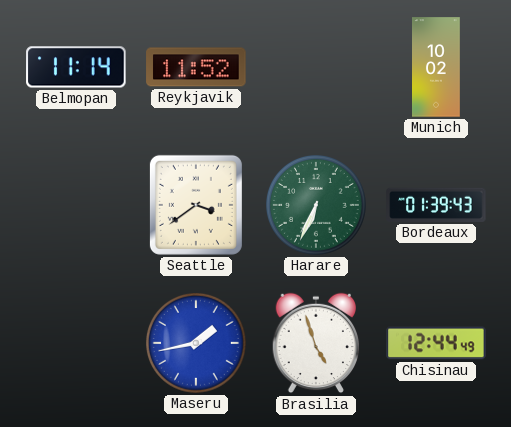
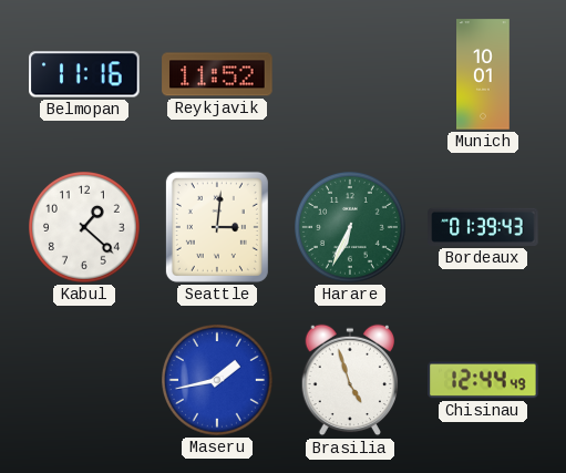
Belmopan: 11:14 -> 11:16 (84, 74)
Munich: 10:02 -> 10:01 (484, 74)
Kabul: none -> 1:22 (85, 228)
Seattle: 3:39 -> 3:01 (217, 227)
